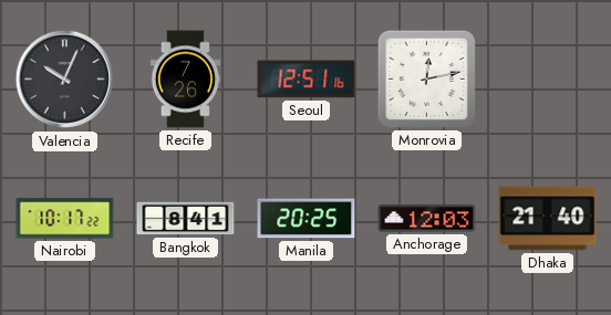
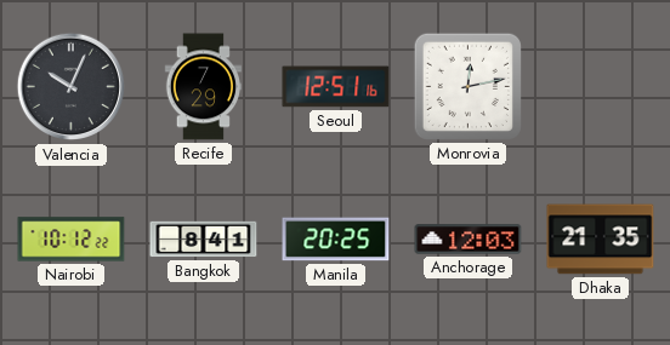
Recife: 7:26 -> 7:29 (204, 87)
Nairobi: 10:17 -> 10:12 (72, 240)
Dhaka: 21:40 -> 21:35 (601, 240)
